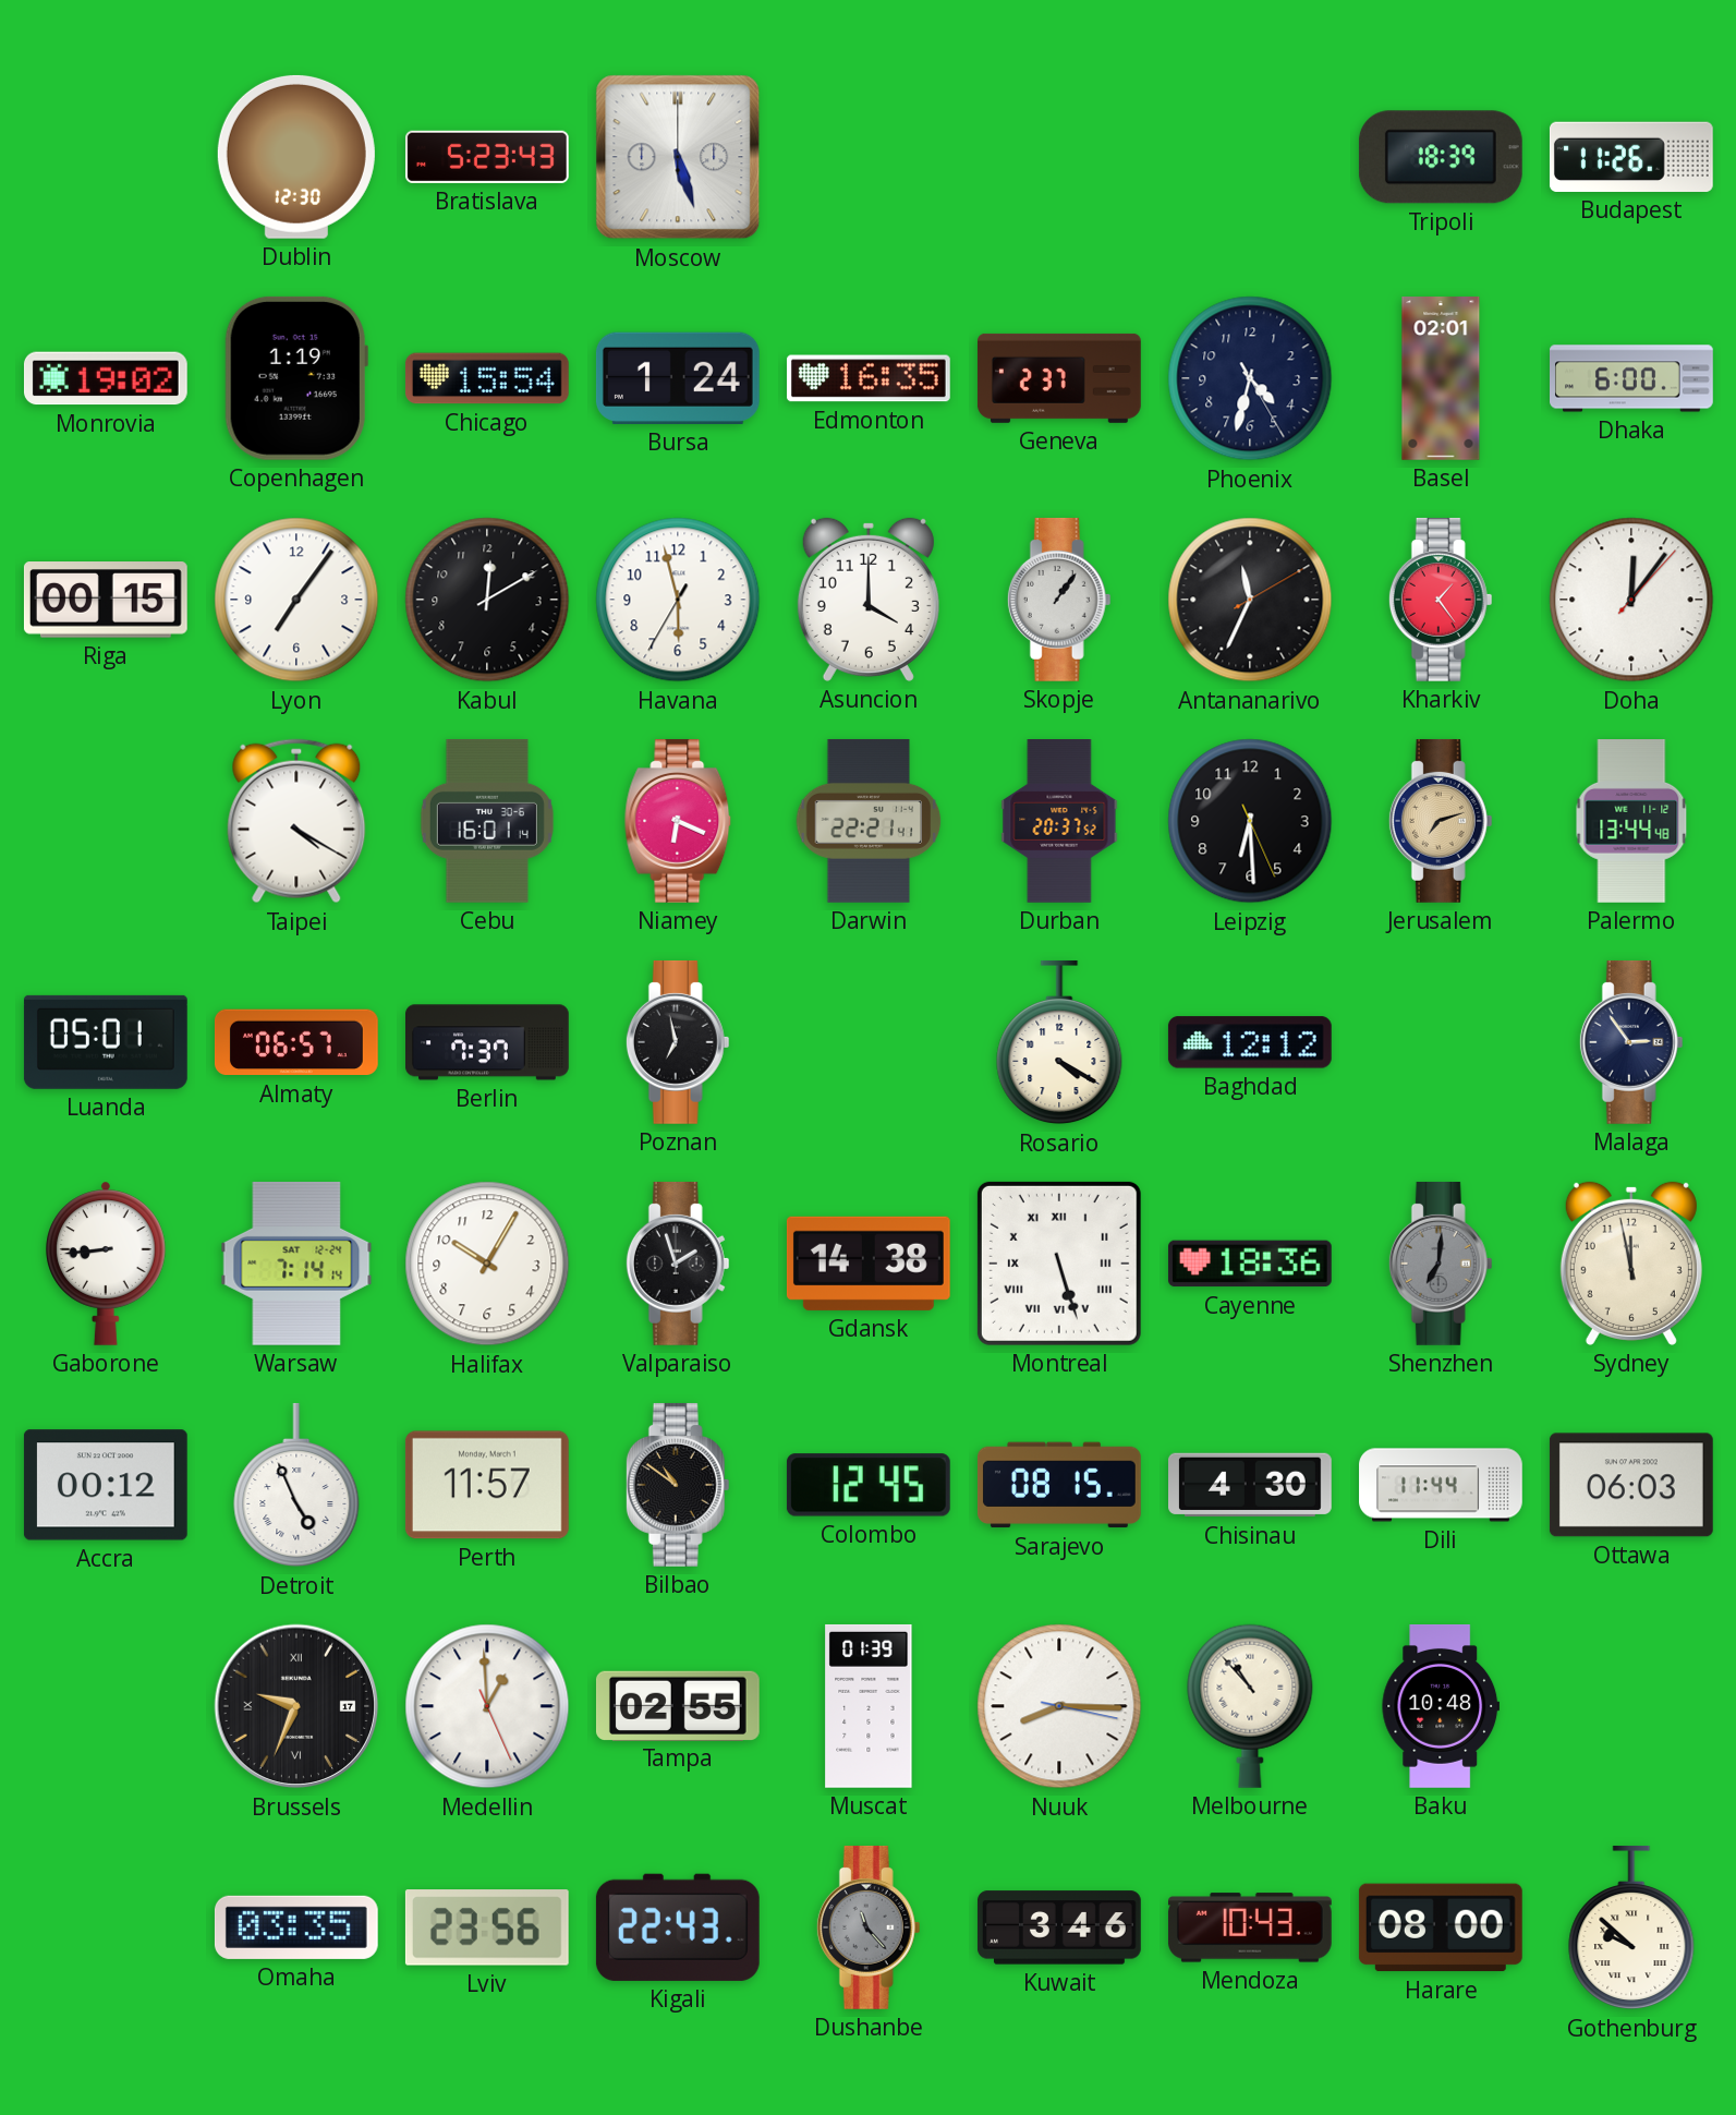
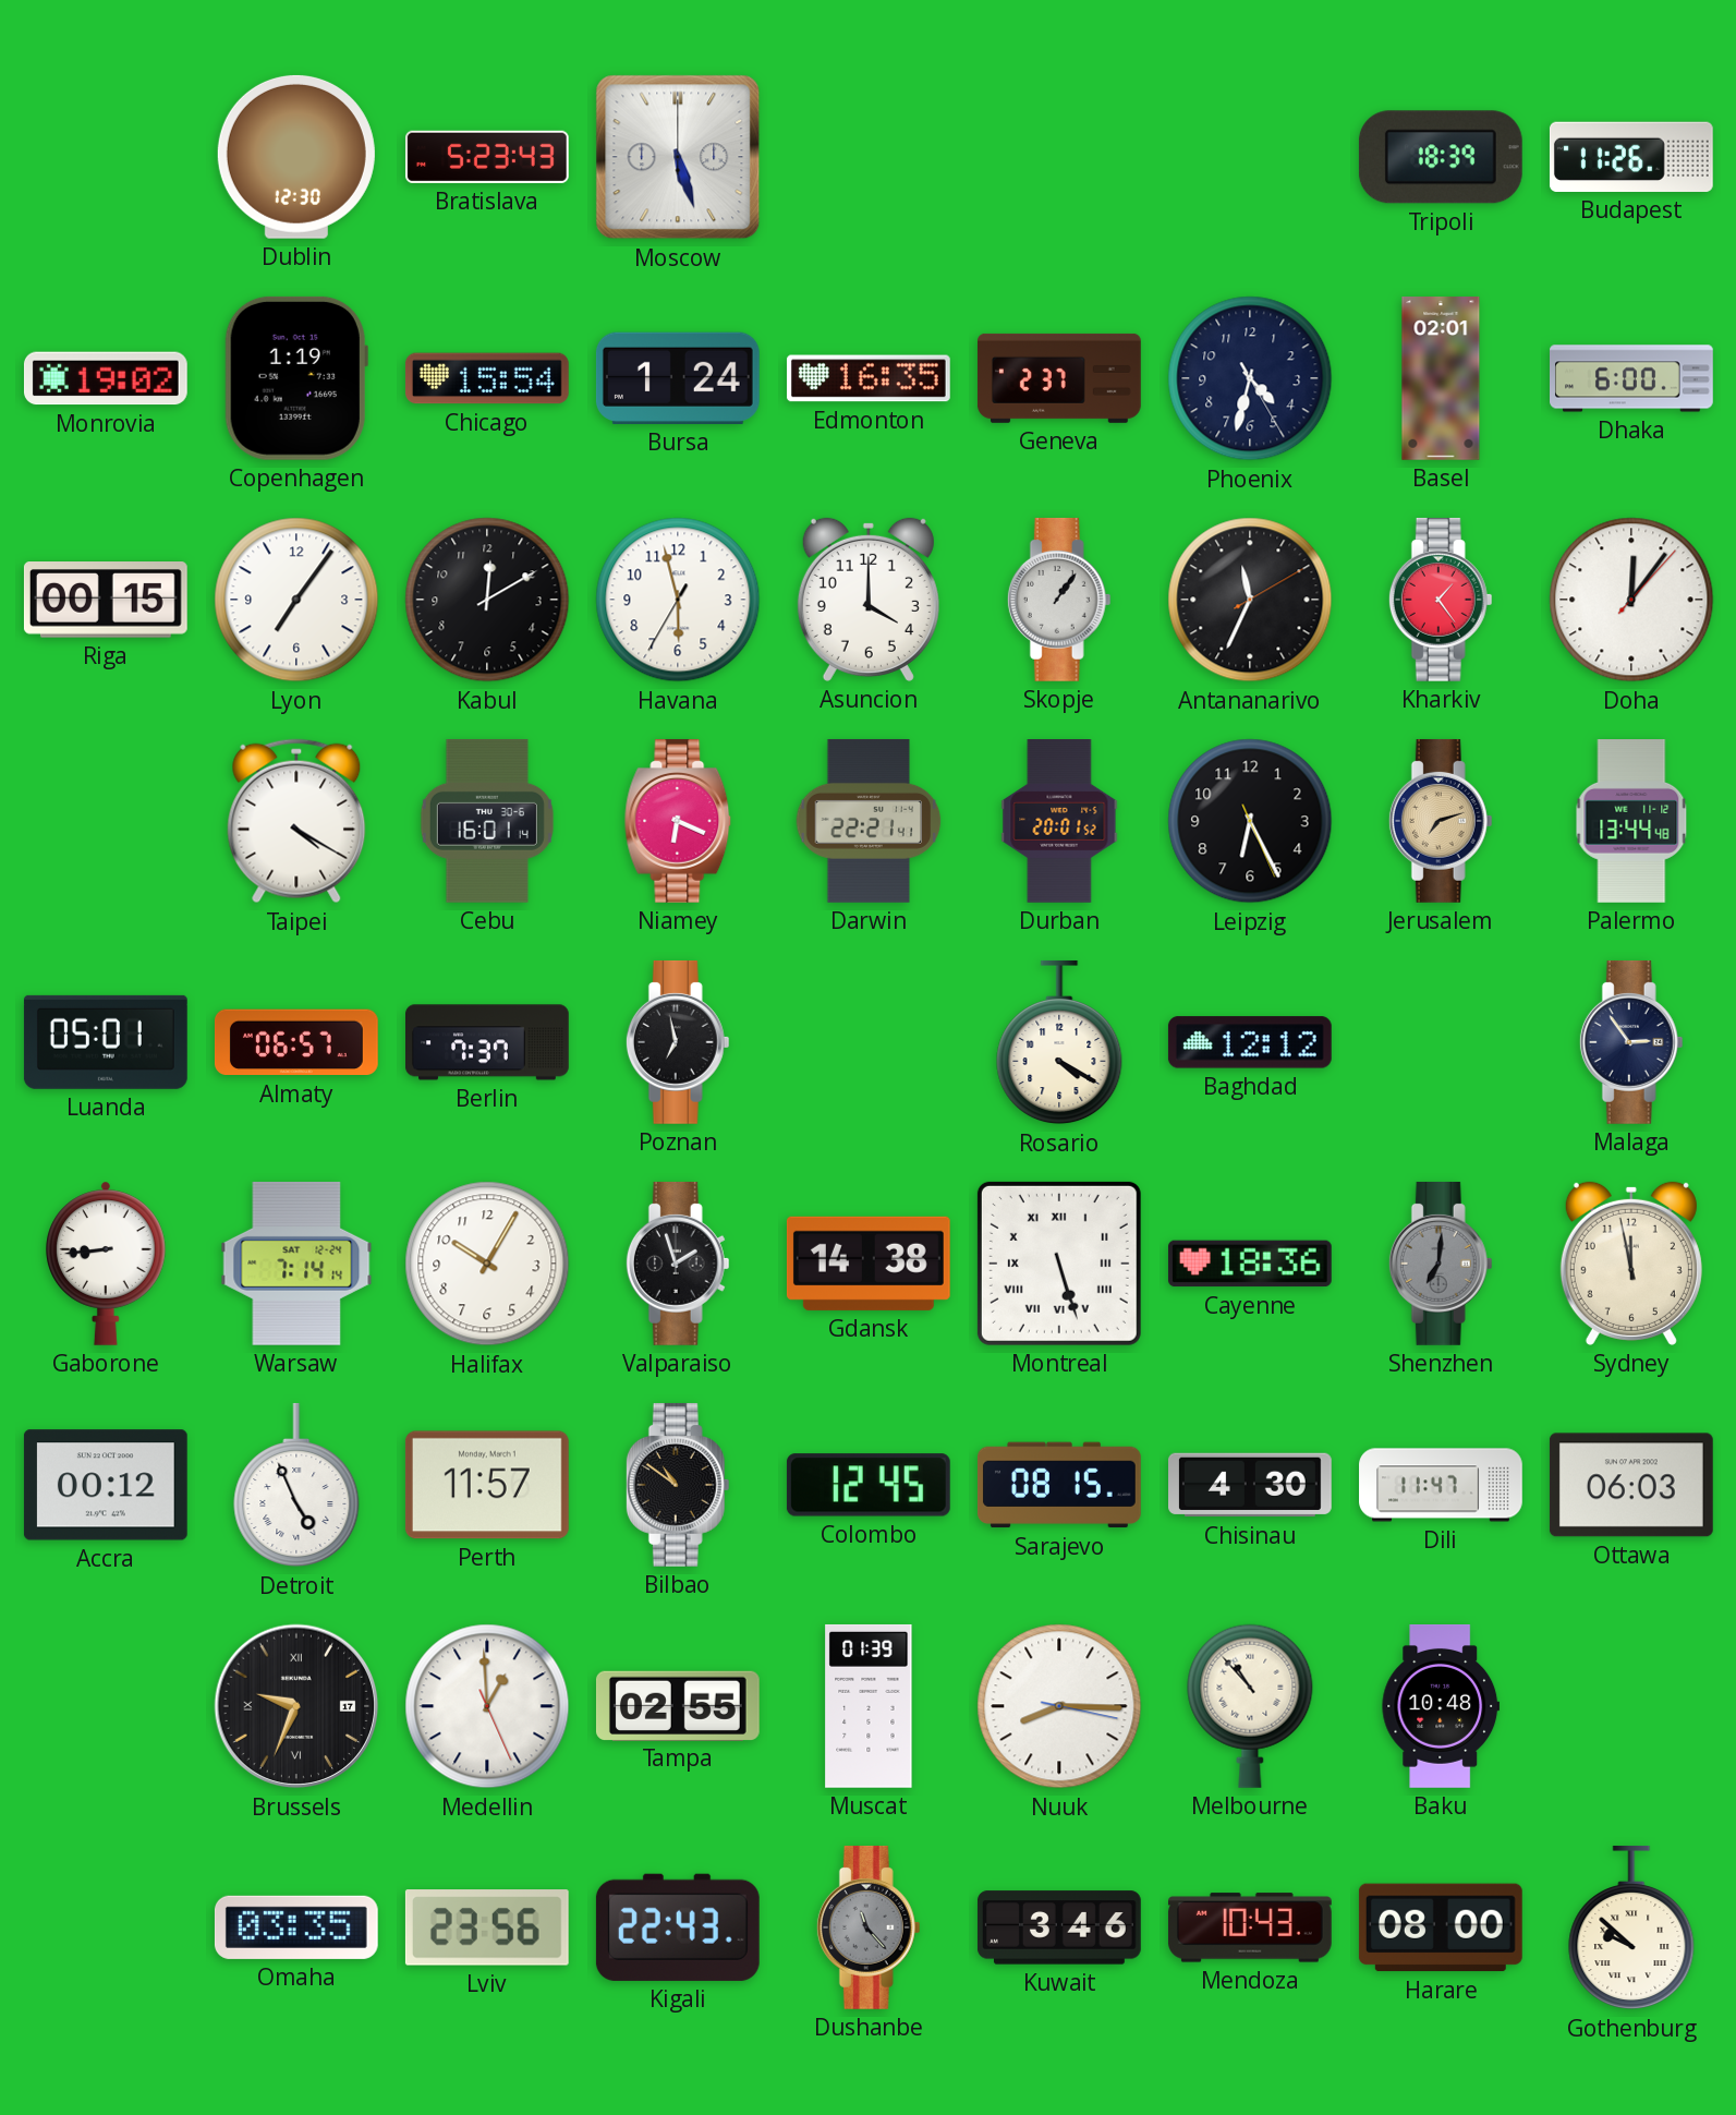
Durban: 20:37 -> 20:01 (1059, 822)
Leipzig: 6:29 -> 6:25 (1250, 821)
Dili: 11:44 -> 11:47 (1441, 1485)
